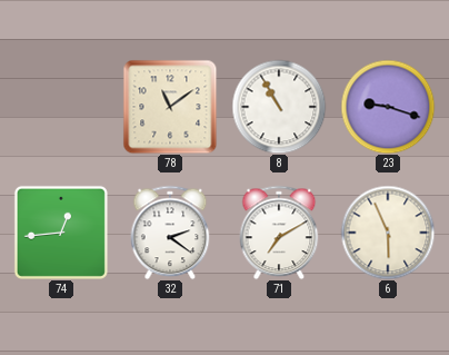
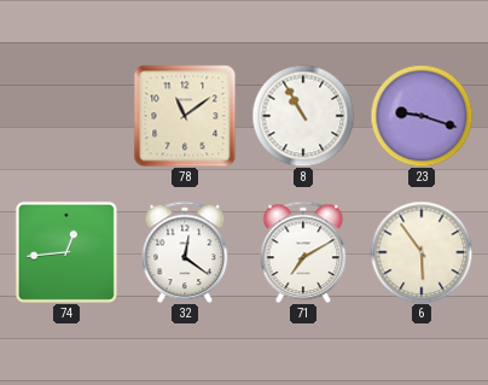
32: 2:21 -> 12:21 (185, 252)
6: 5:56 -> 5:54 (422, 252)
